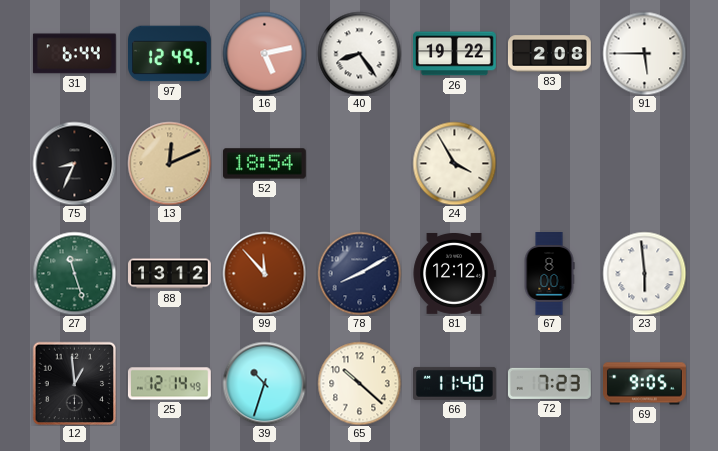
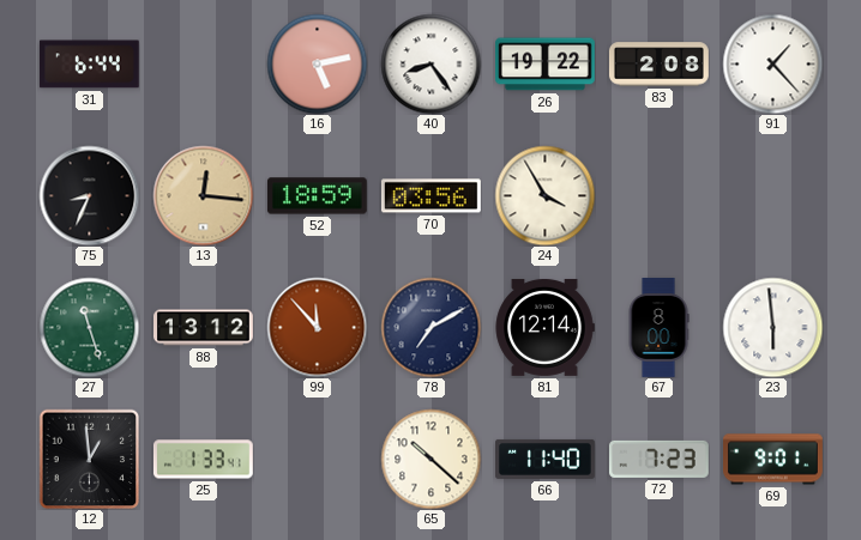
97: 12:49 -> none (170, 54)
91: 5:45 -> 1:23 (772, 63)
13: 12:11 -> 12:16 (203, 195)
52: 18:54 -> 18:59 (317, 196)
70: none -> 03:56 (431, 196)
78: 8:10 -> 7:10 (431, 327)
81: 12:12 -> 12:14 (544, 327)
25: 12:14 -> 1:33 (203, 460)
39: 10:33 -> none (264, 383)
69: 9:05 -> 9:01 (773, 460)
